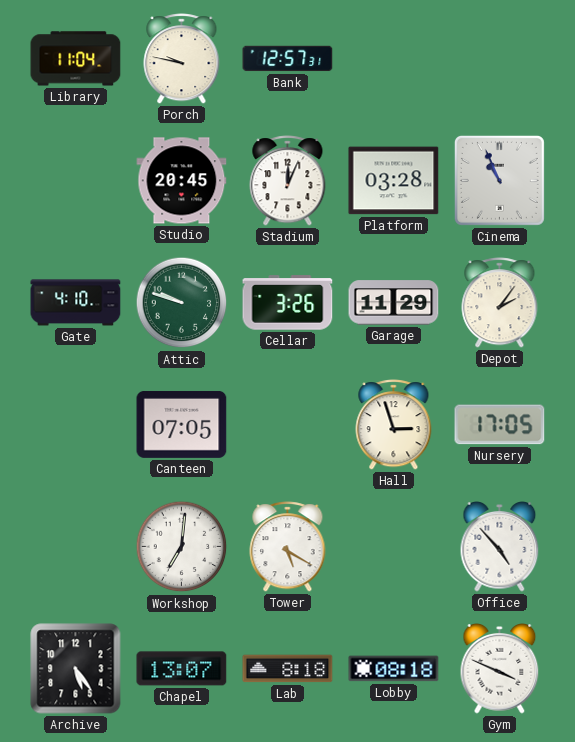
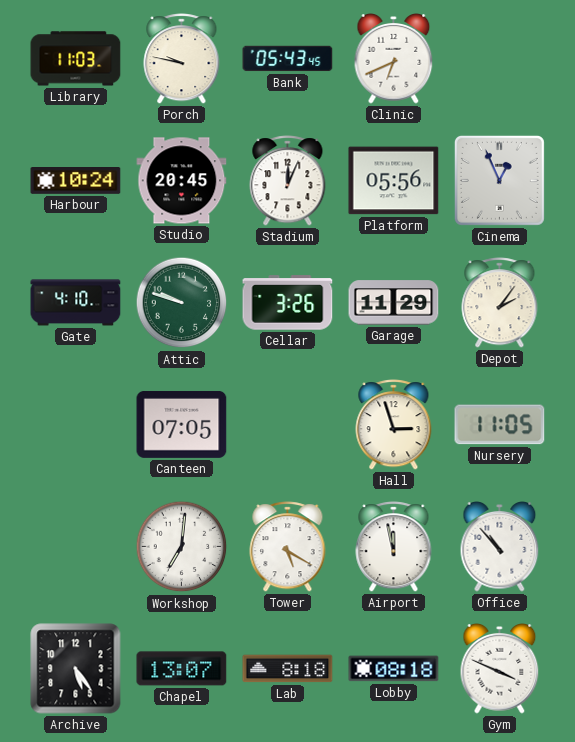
Library: 11:04 -> 11:03 (76, 59)
Bank: 12:57 -> 05:43 (288, 59)
Clinic: none -> 6:41 (394, 59)
Harbour: none -> 10:24 (76, 181)
Platform: 03:28 -> 05:56 (394, 181)
Cinema: 10:56 -> 12:56 (499, 180)
Nursery: 17:05 -> 11:05 (500, 425)
Airport: none -> 11:58 (394, 547)
Office: 4:53 -> 10:53 (500, 547)
